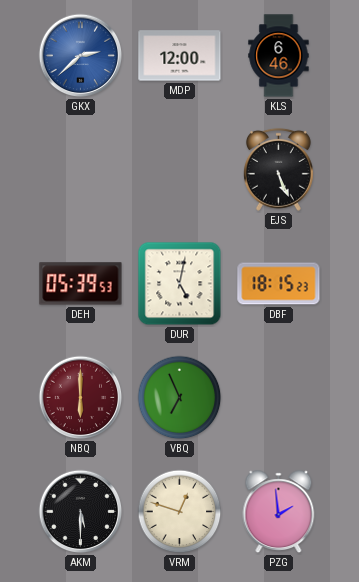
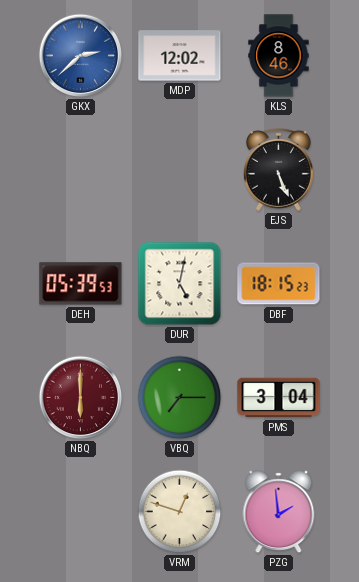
MDP: 12:00 -> 12:02 (180, 56)
KLS: 6:46 -> 8:46 (279, 56)
VBQ: 6:56 -> 7:15 (180, 398)
PMS: none -> 3:04 (279, 398)
AKM: 5:30 -> none (81, 512)
